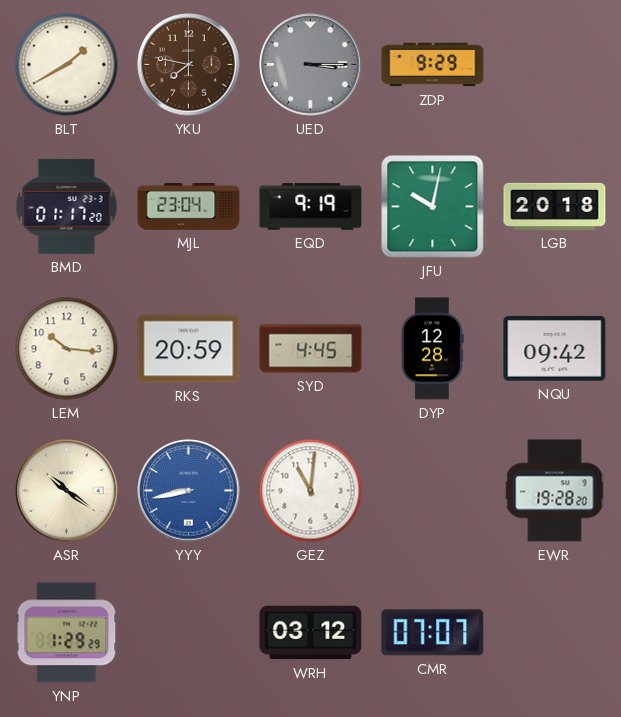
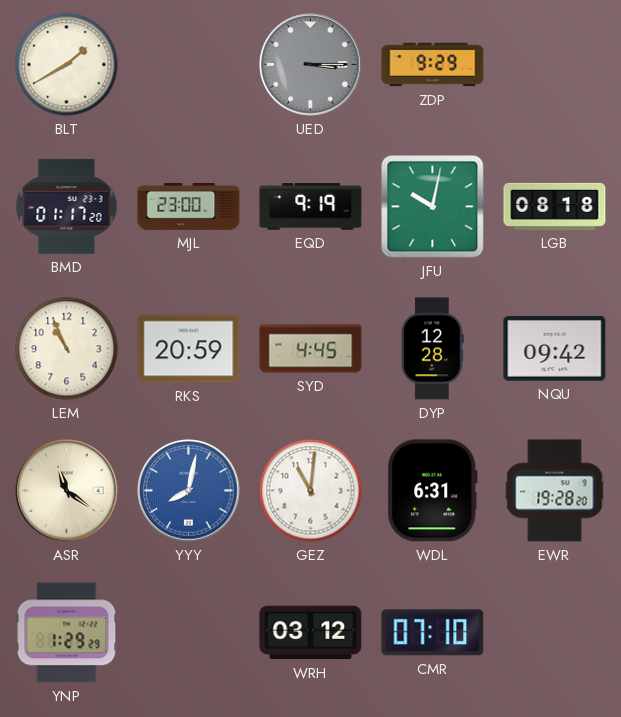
YKU: 7:47 -> none (189, 65)
MJL: 23:04 -> 23:00 (189, 206)
LGB: 20:18 -> 08:18 (555, 206)
LEM: 10:16 -> 10:56 (67, 349)
ASR: 10:21 -> 11:21 (67, 491)
YYY: 8:43 -> 8:02 (189, 491)
WDL: none -> 6:31 (433, 491)
CMR: 07:07 -> 07:10 (433, 633)
